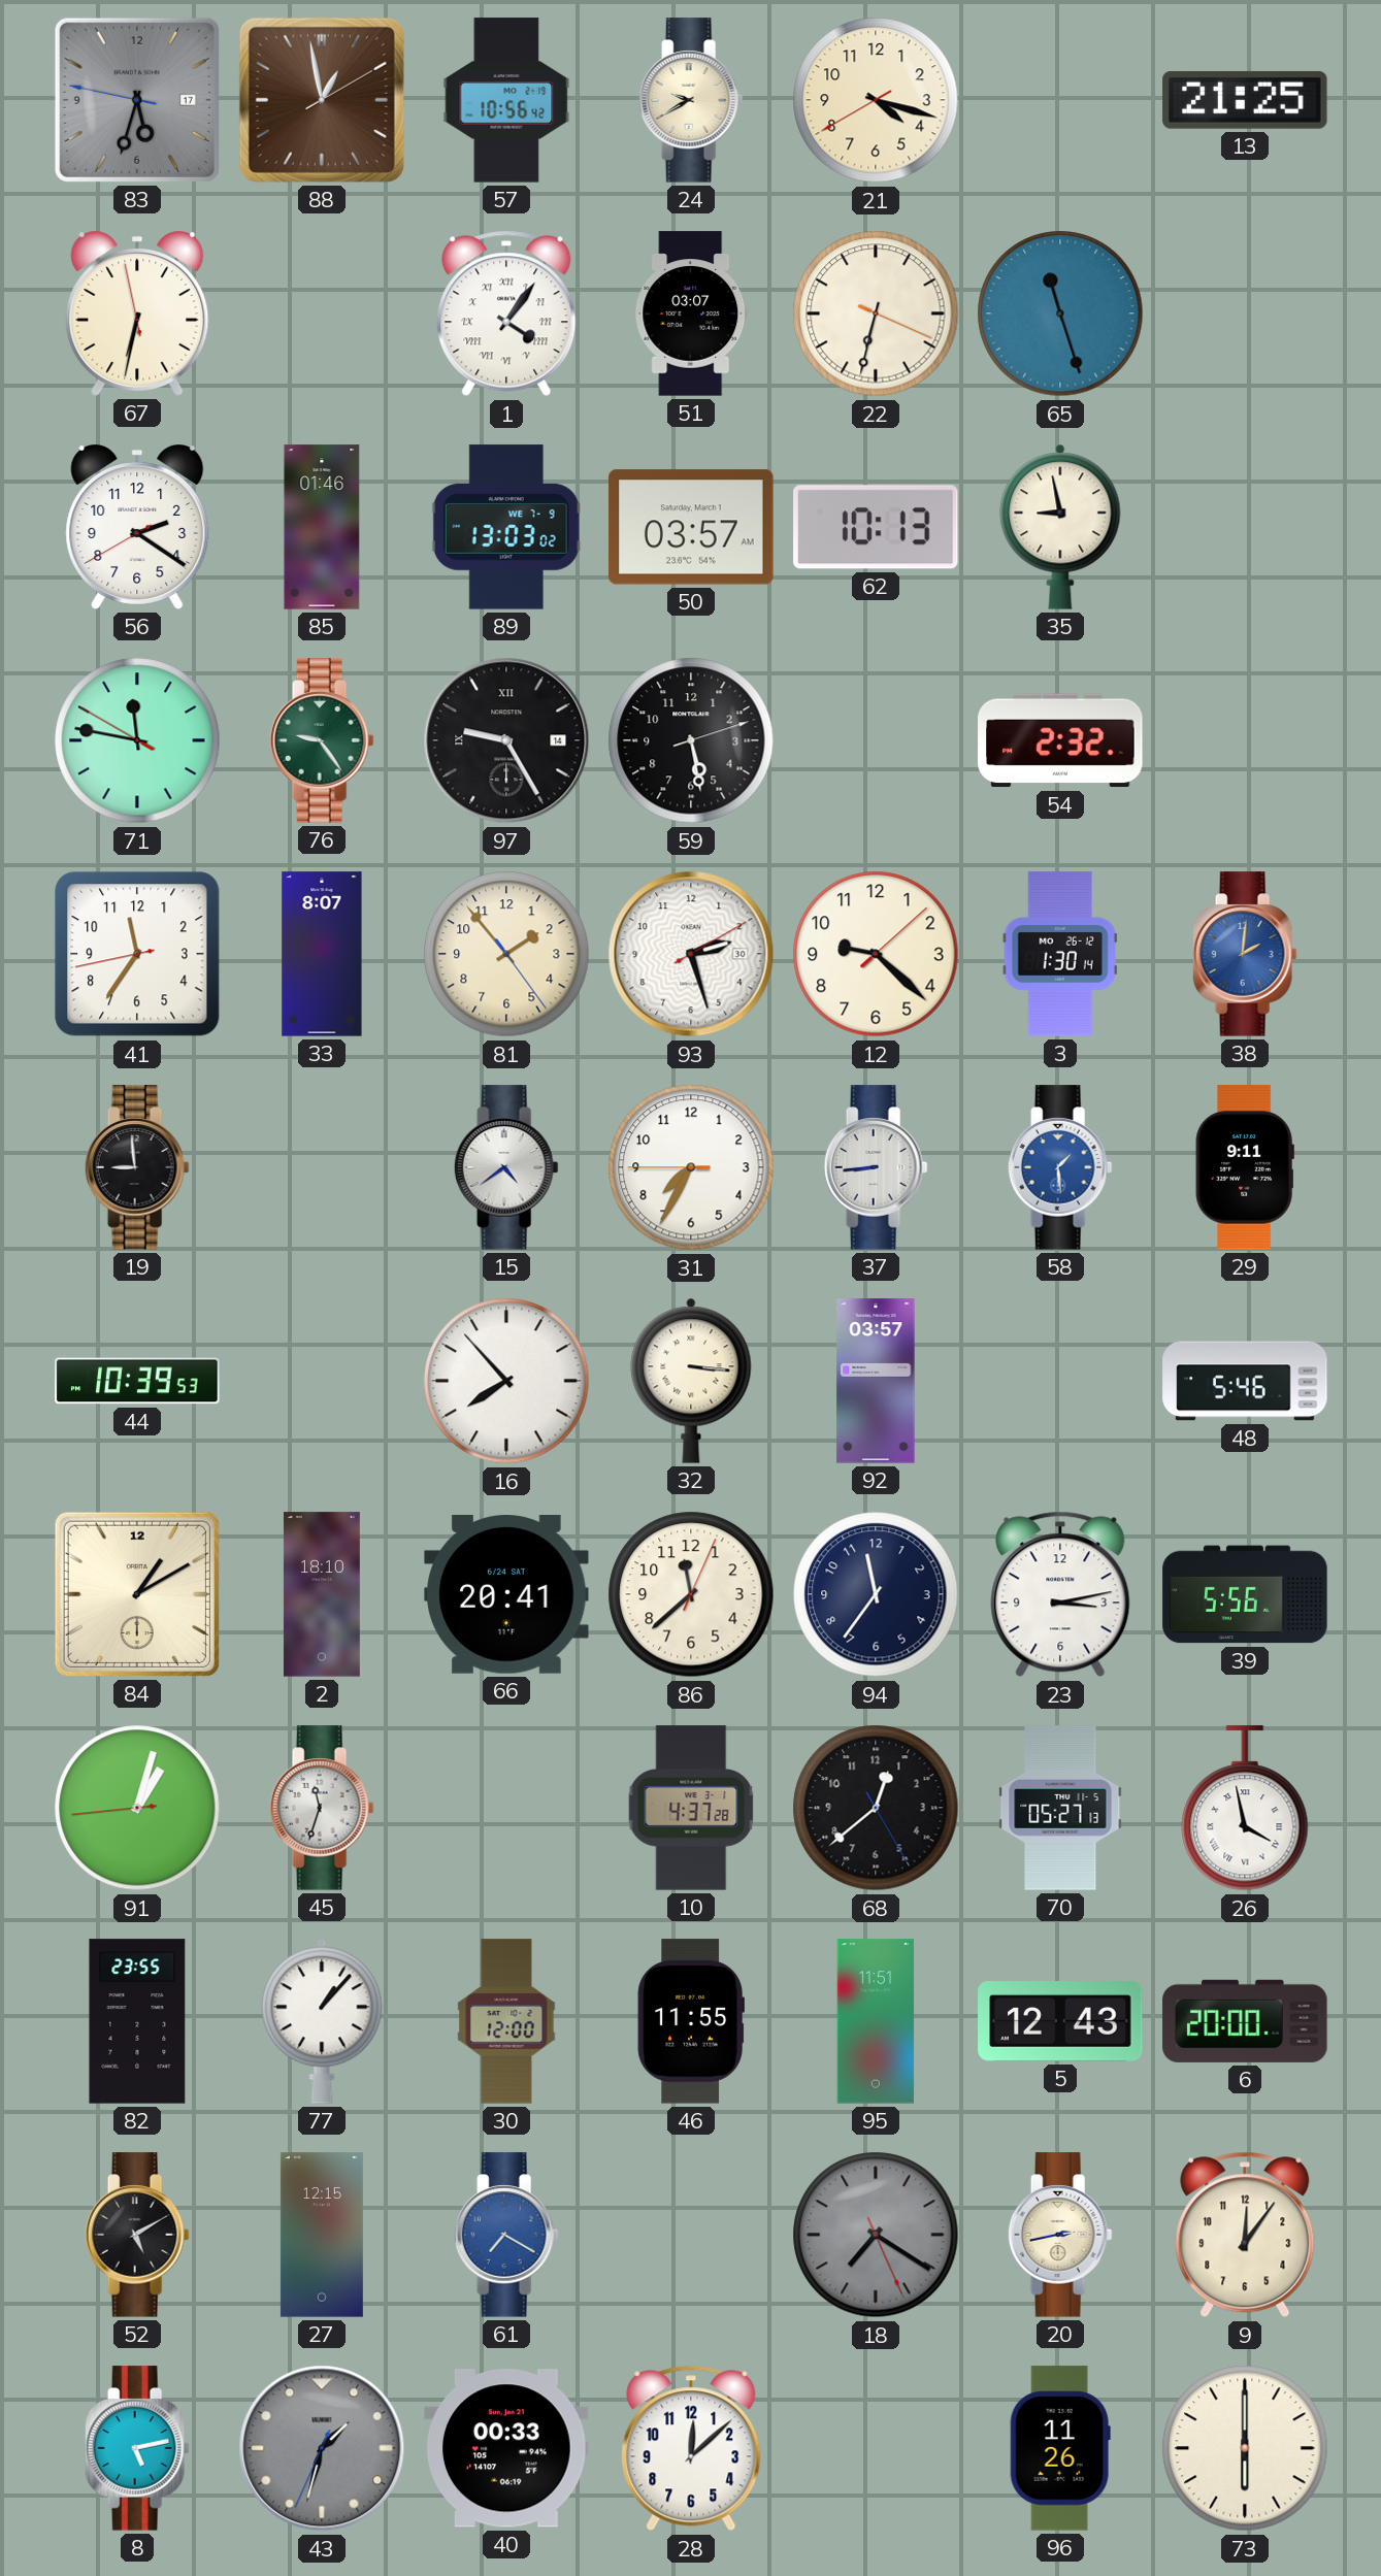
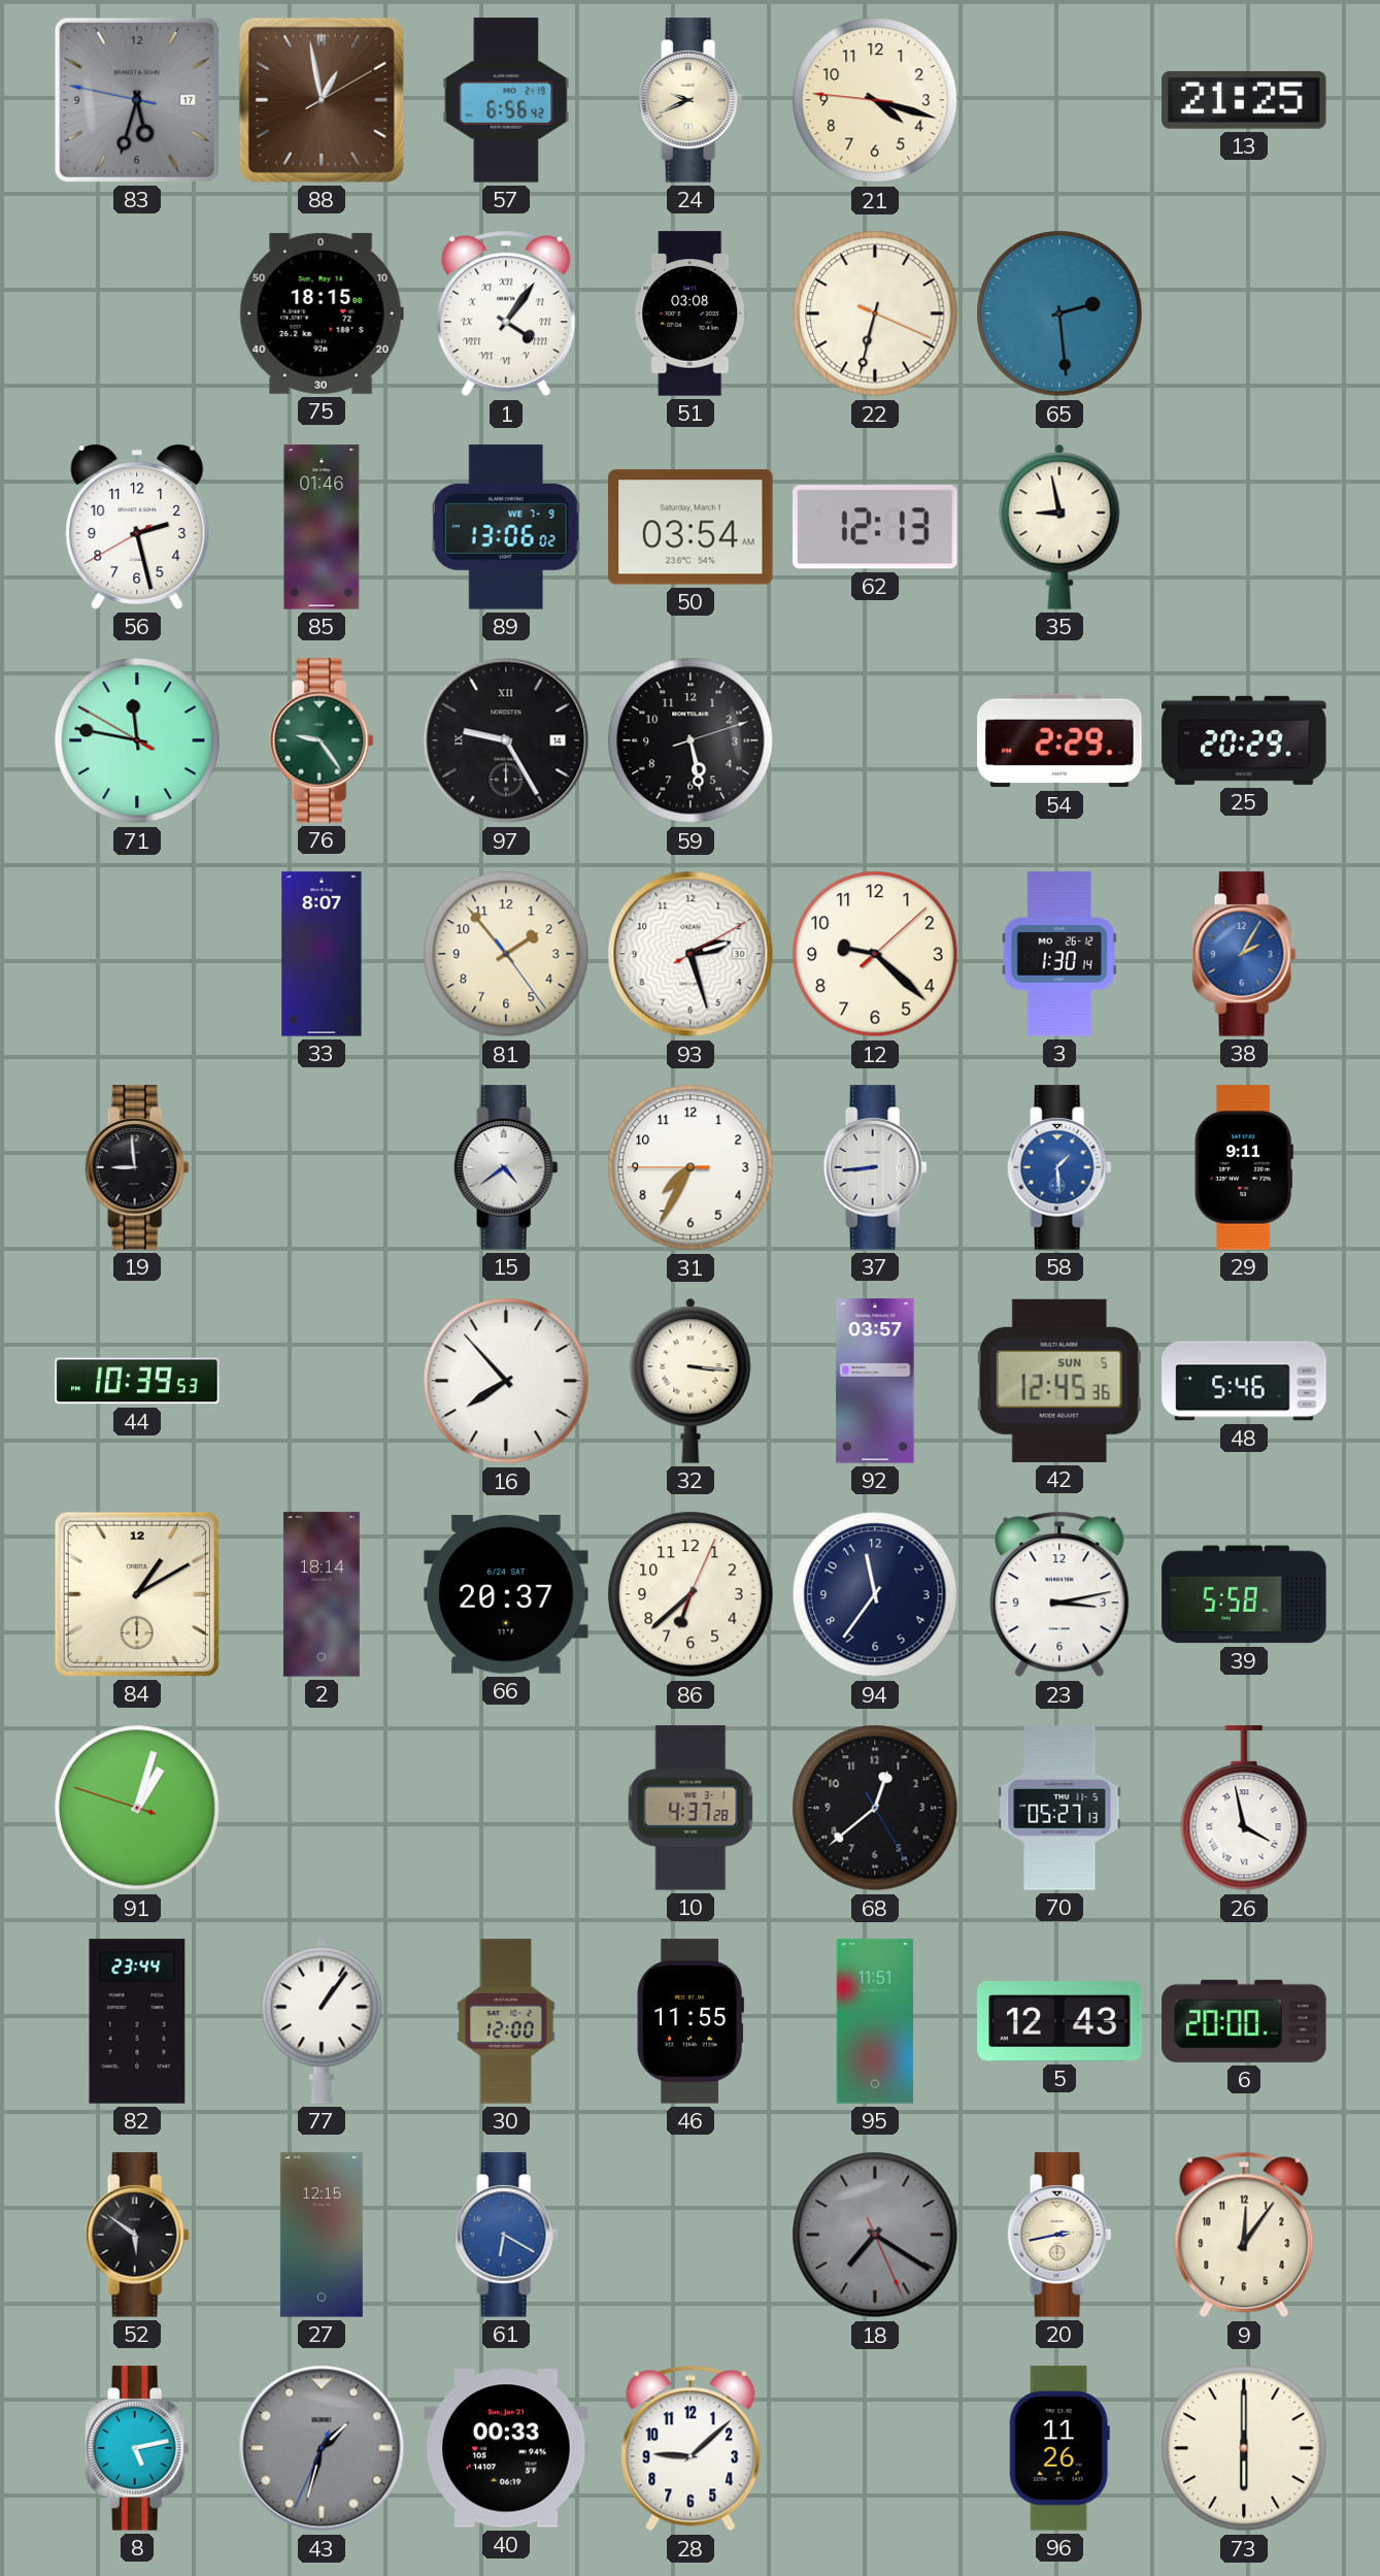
57: 10:56 -> 6:56 (506, 100)
24: 9:40 -> 9:41 (691, 100)
21: 4:17:40 -> 4:17:46 (875, 100)
67: 6:31 -> none (137, 313)
75: none -> 18:15 (322, 313)
51: 03:07 -> 03:08 (691, 313)
65: 11:27 -> 2:29 (1059, 313)
56: 2:20 -> 2:27 (137, 527)
89: 13:03 -> 13:06 (506, 527)
50: 03:57 -> 03:54 (691, 527)
62: 10:13 -> 12:13 (875, 527)
54: 2:32 -> 2:29 (1059, 740)
25: none -> 20:29 (1244, 740)
41: 11:35 -> none (137, 954)
38: 2:01 -> 2:05 (1244, 954)
42: none -> 12:45 (1059, 1381)
2: 18:10 -> 18:14 (322, 1594)
66: 20:41 -> 20:37 (506, 1595)
86: 11:38 -> 6:38 (691, 1594)
39: 5:56 -> 5:58 (1244, 1594)
91: 1:02:44 -> 1:02:48 (137, 1808)
45: 11:33 -> none (322, 1808)
82: 23:55 -> 23:44 (137, 2021)
77: 1:07 -> 1:06 (322, 2021)
52: 5:10 -> 5:51 (137, 2235)
61: 7:20 -> 6:20 (506, 2235)
28: 12:08 -> 9:08 (691, 2448)
